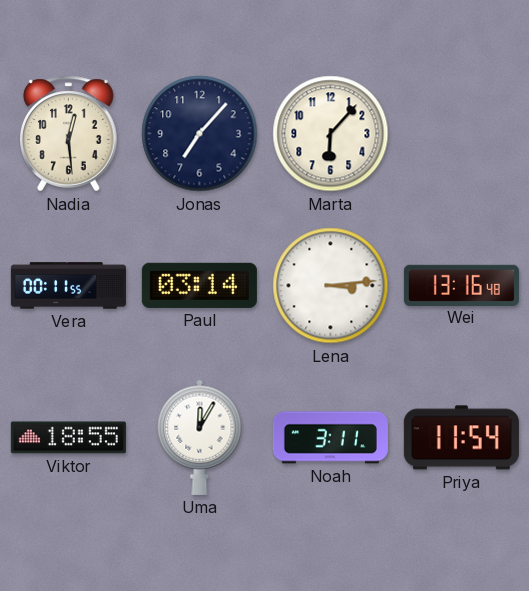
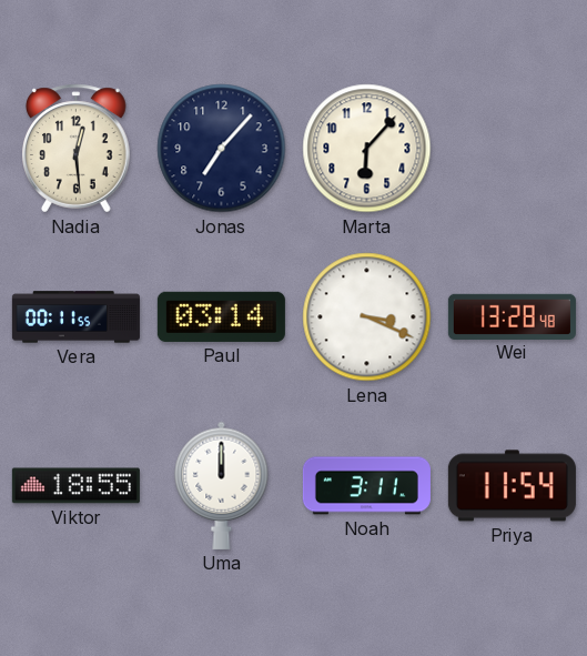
Lena: 3:14 -> 3:19 (367, 317)
Wei: 13:16 -> 13:28 (512, 316)
Uma: 12:05 -> 12:00 (222, 485)
